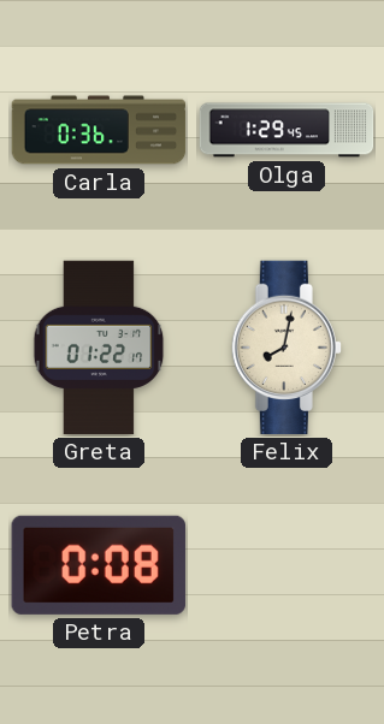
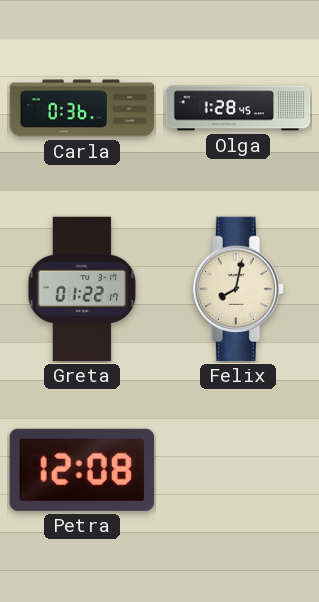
Olga: 1:29 -> 1:28 (238, 108)
Petra: 0:08 -> 12:08 (82, 470)
